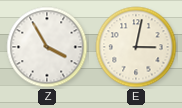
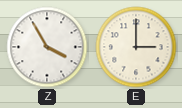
E: 3:02 -> 3:00 (136, 47)
